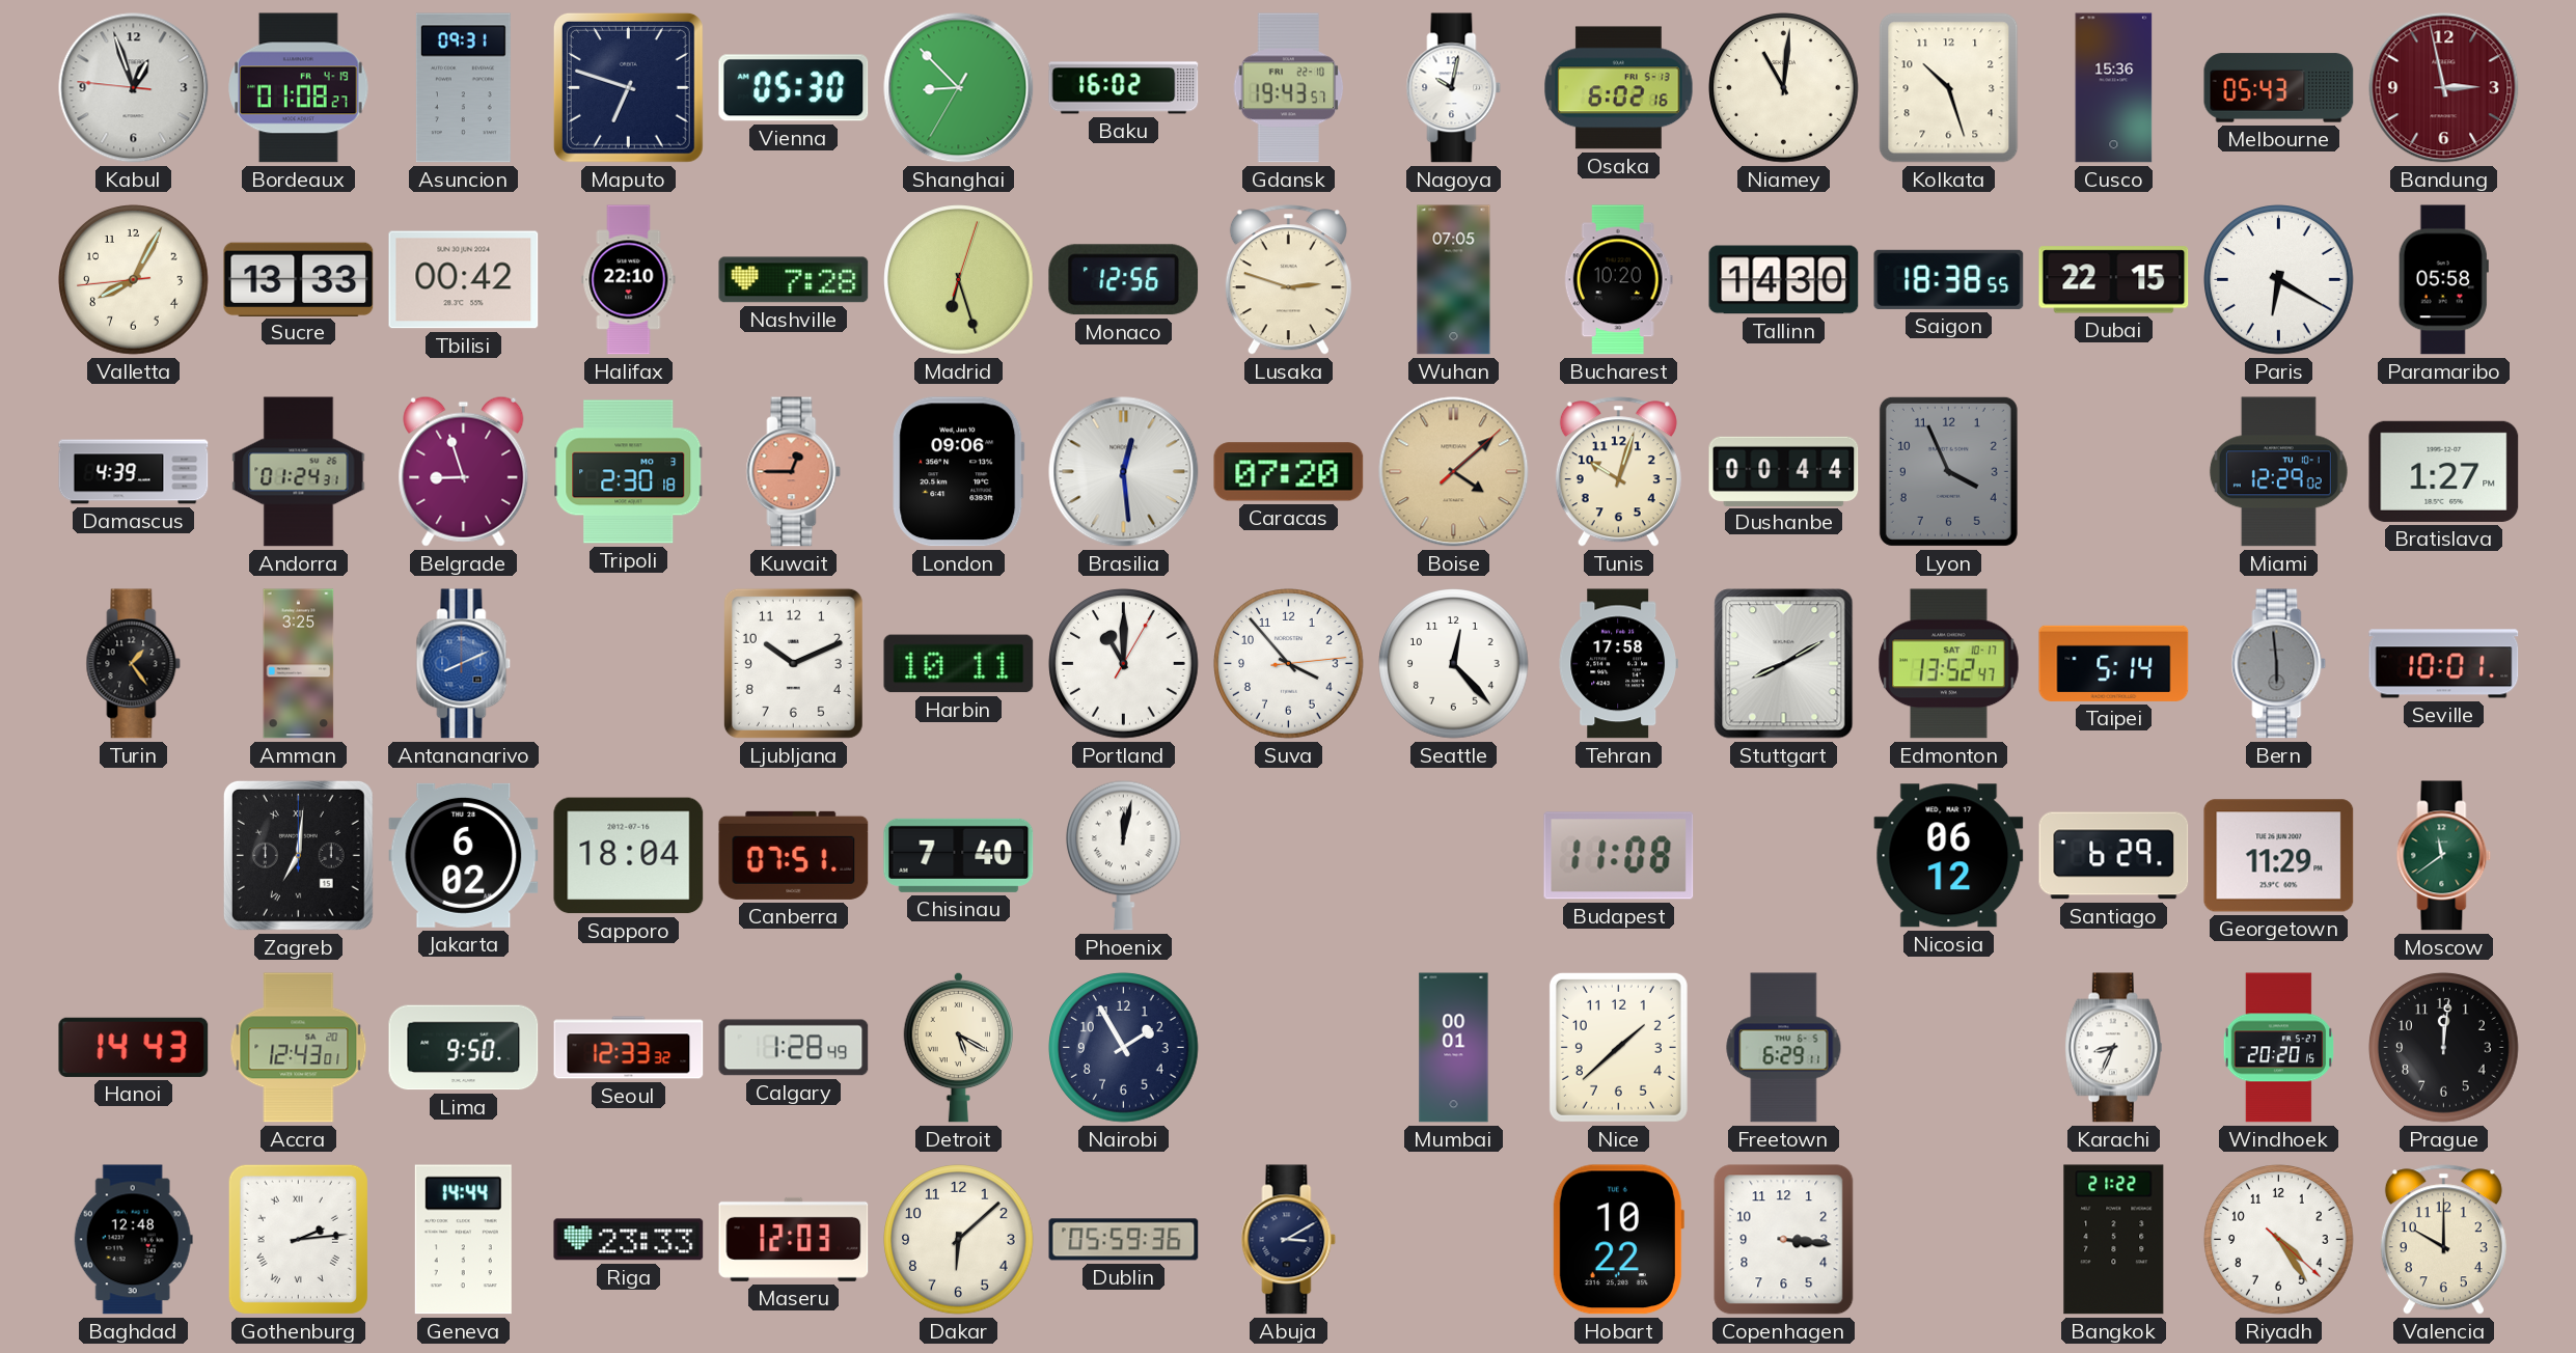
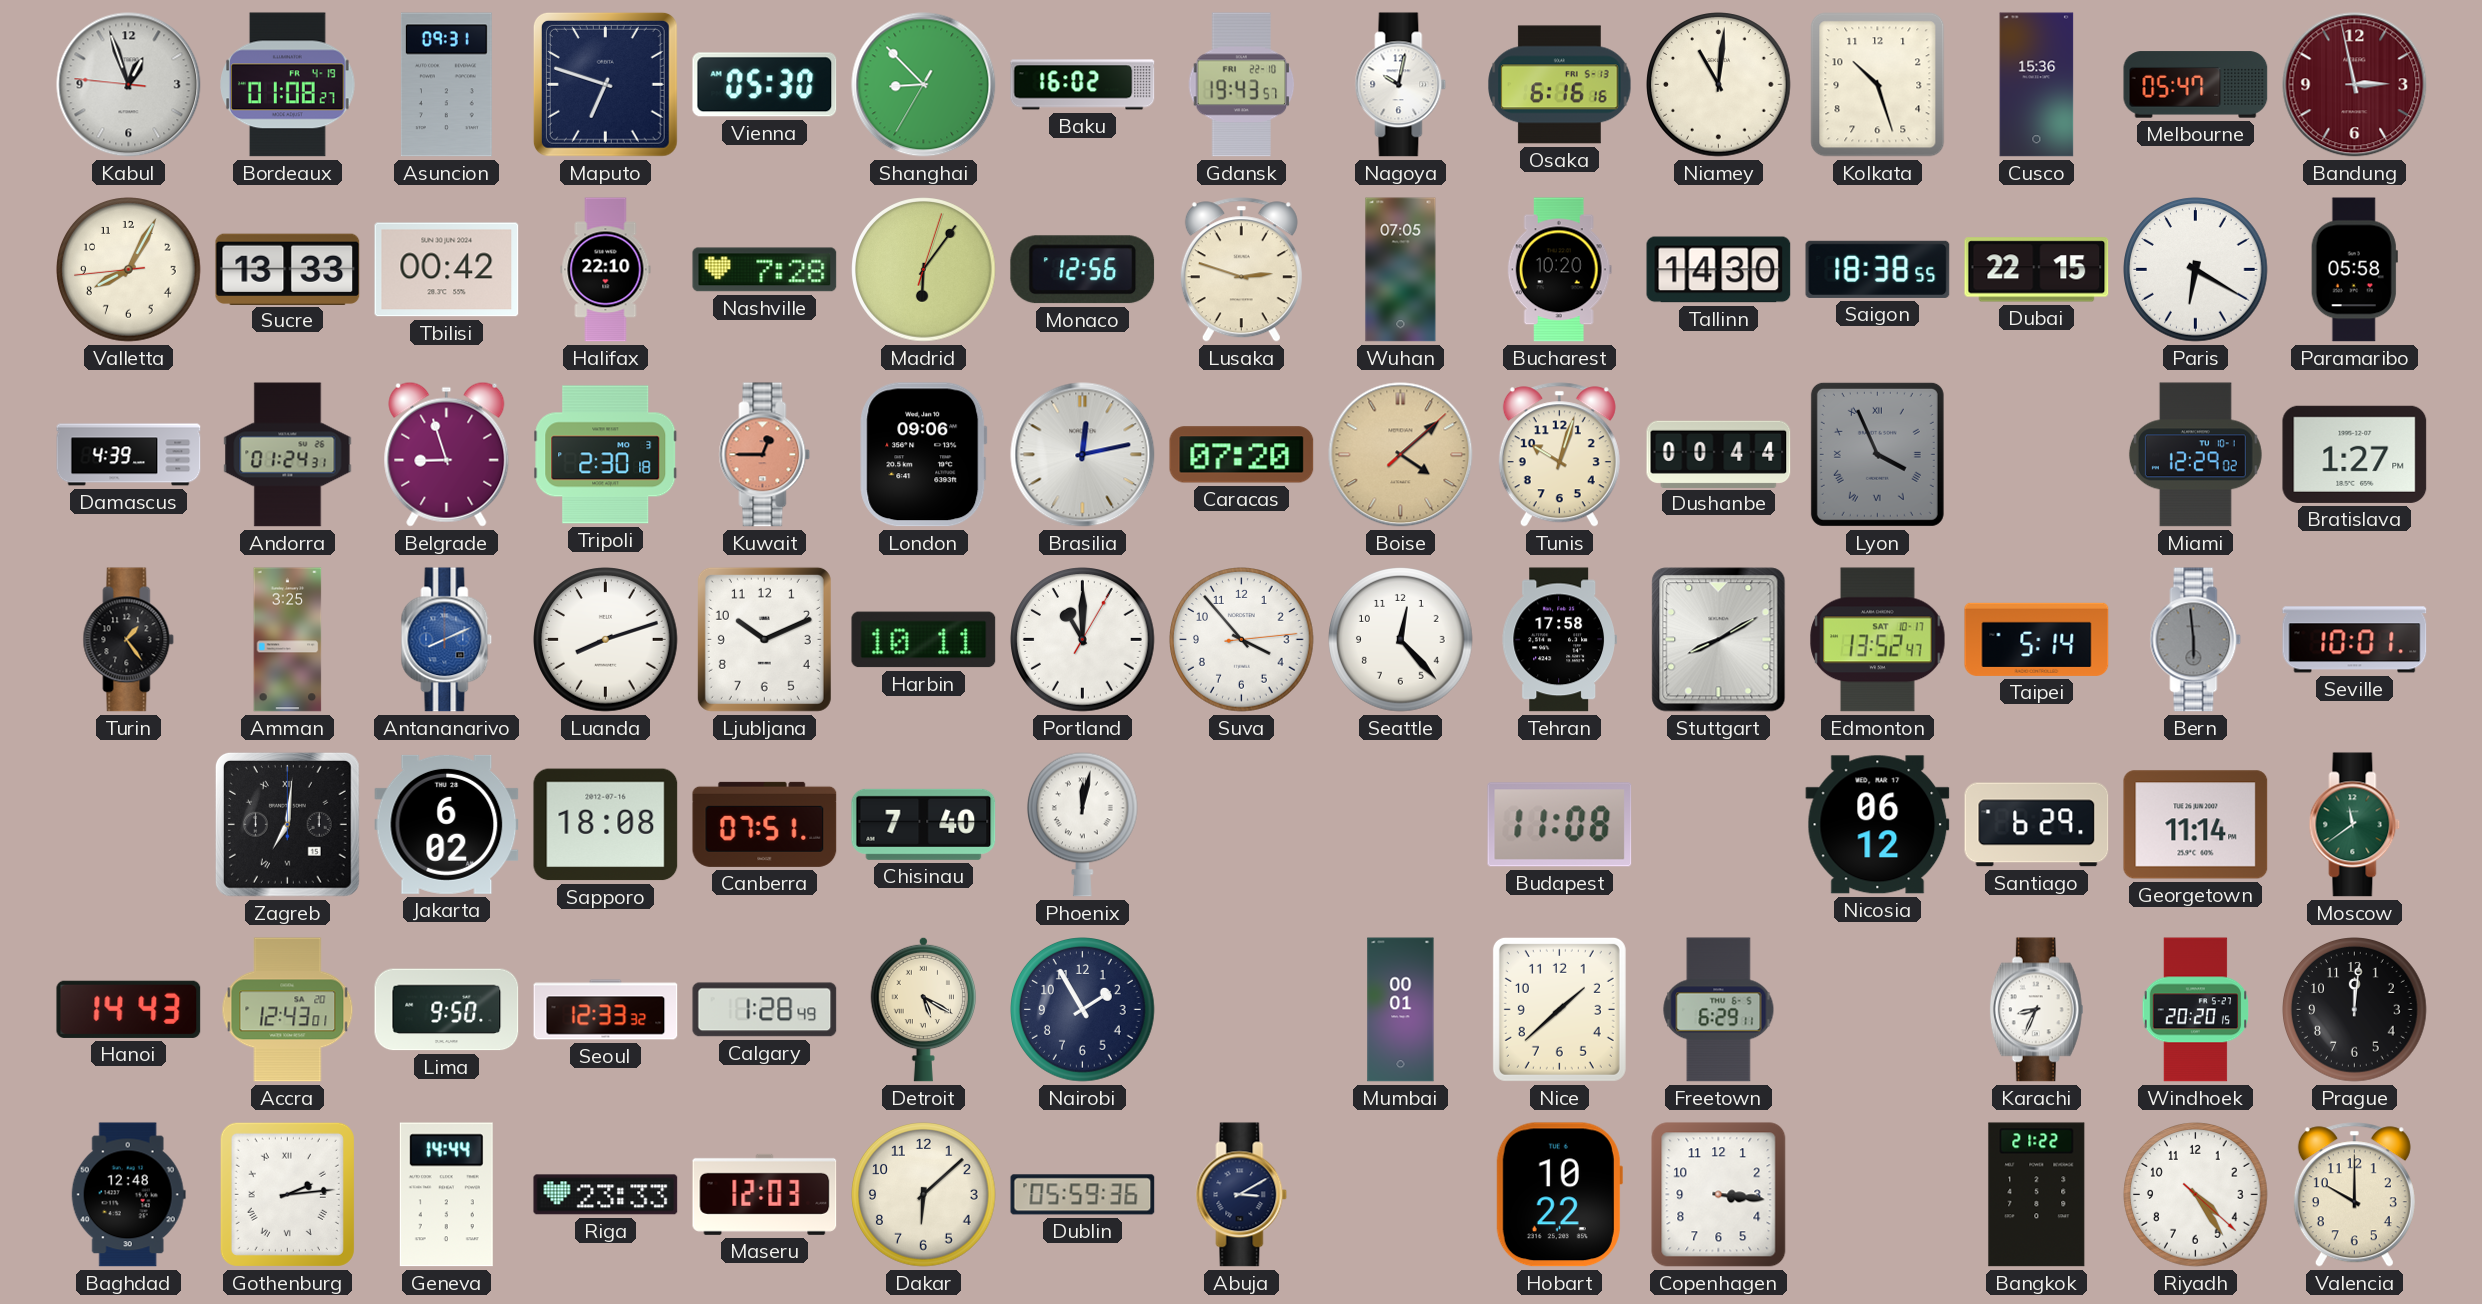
Osaka: 6:02 -> 6:16 (1560, 85)
Melbourne: 05:43 -> 05:47 (2196, 85)
Madrid: 6:27 -> 6:06 (924, 270)
Brasilia: 12:29 -> 12:13 (1083, 455)
Lyon numerals: Arabic -> Roman (1877, 454)
Luanda: none -> 8:12 (606, 640)
Sapporo: 18:04 -> 18:08 (606, 825)
Georgetown: 11:29 -> 11:14 (2196, 825)
